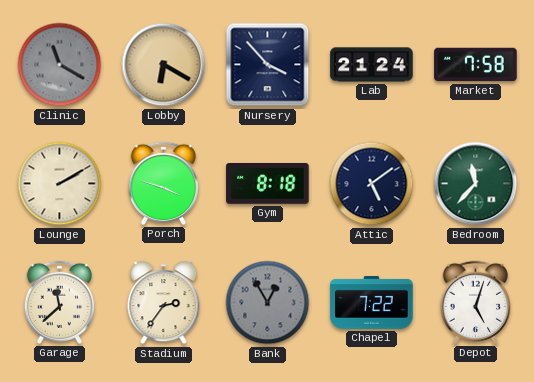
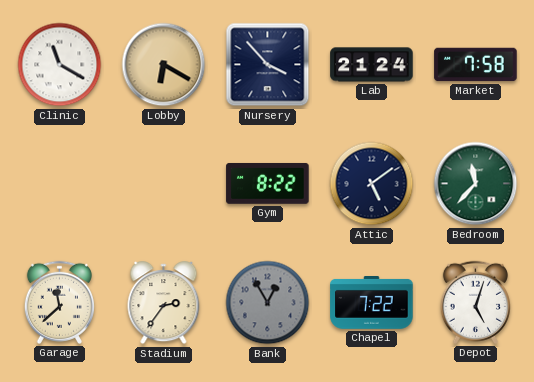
Clinic dial: grey -> white (60, 65)
Lounge: 2:10 -> none (60, 184)
Porch: 3:48 -> none (163, 183)
Gym: 8:18 -> 8:22 (268, 183)
